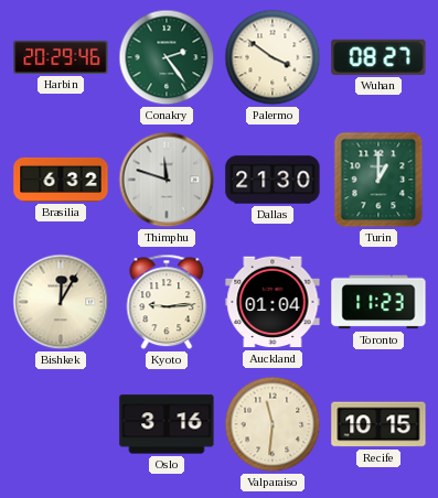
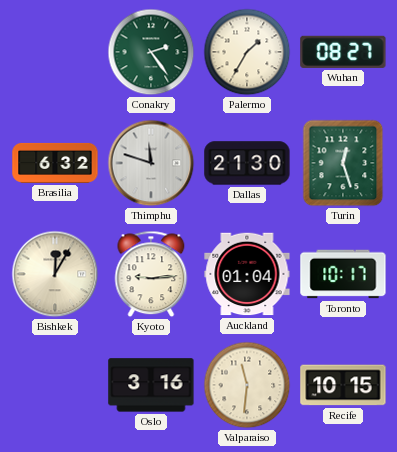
Harbin: 20:29 -> none (61, 57)
Palermo: 3:51 -> 1:35 (247, 52)
Turin: 1:00 -> 12:27 (343, 163)
Toronto: 11:23 -> 10:17 (343, 274)
